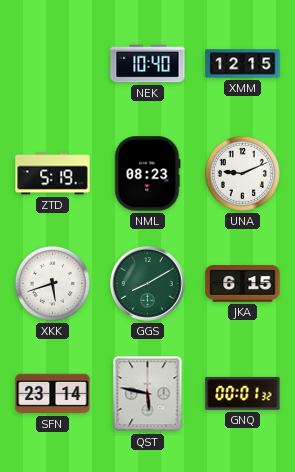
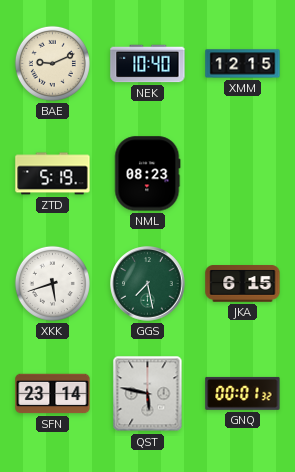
BAE: none -> 9:11 (52, 63)
UNA: 9:11 -> none (242, 173)
GGS: 8:10 -> 7:28 (148, 284)
